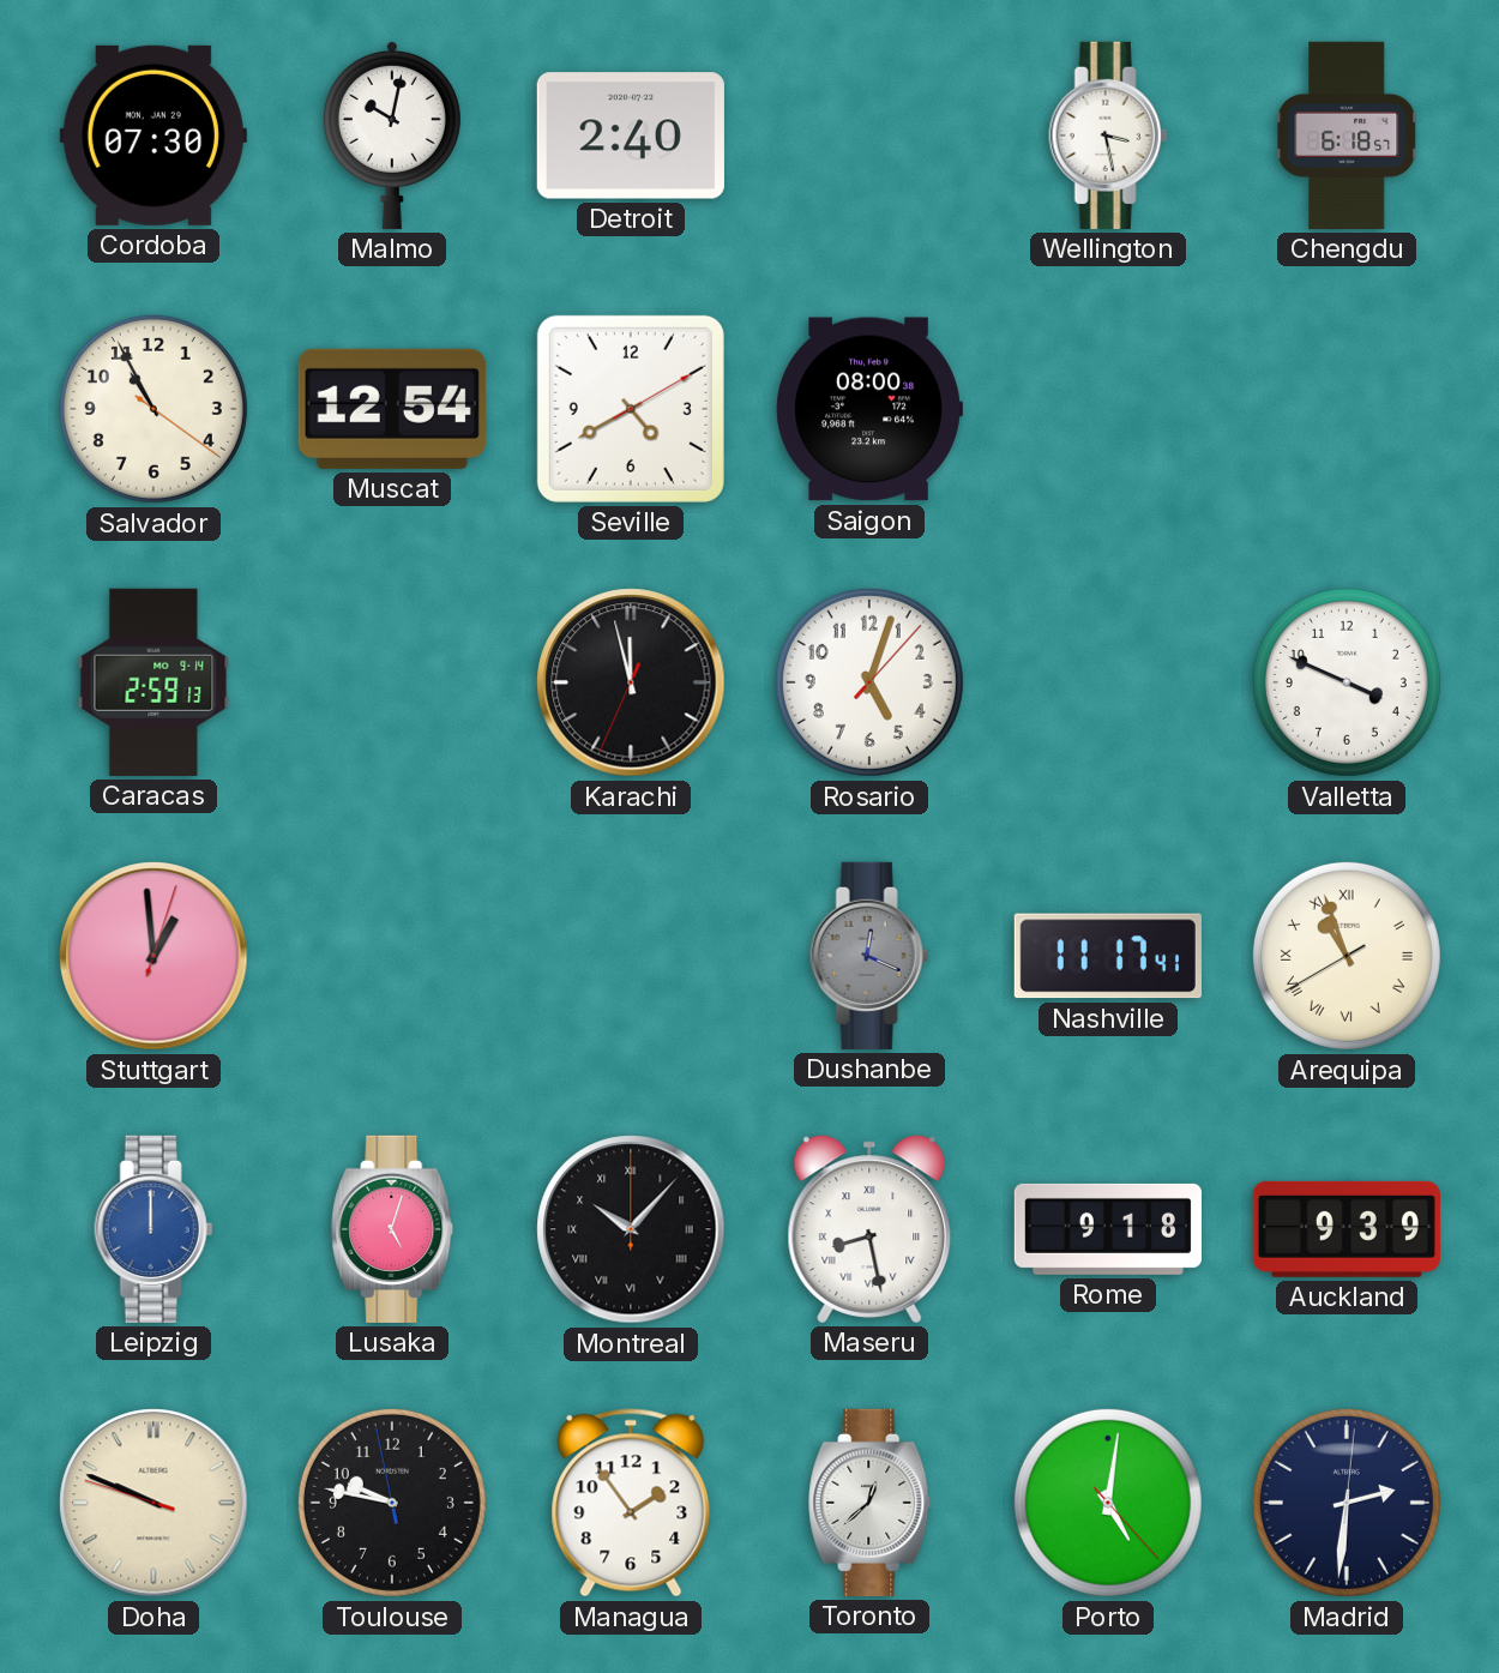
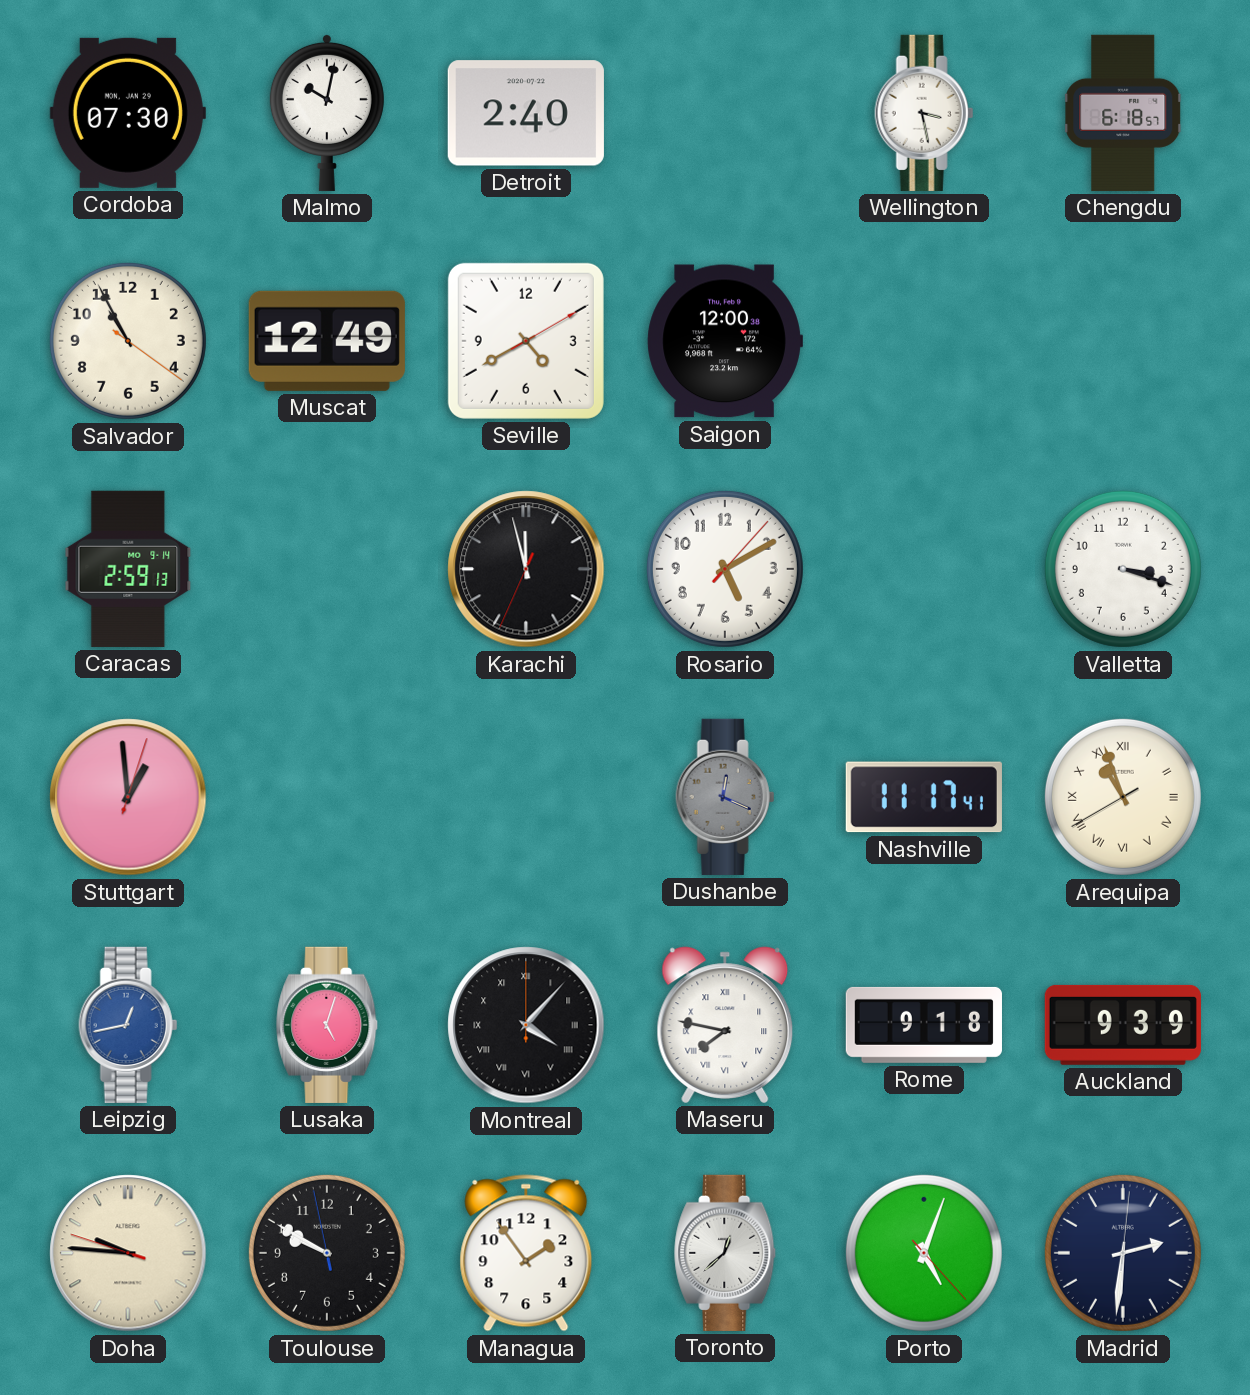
Muscat: 12:54 -> 12:49 (327, 341)
Saigon: 08:00 -> 12:00 (725, 341)
Rosario: 5:03 -> 5:10 (725, 569)
Valletta: 3:49 -> 3:18 (1123, 569)
Leipzig: 12:00 -> 12:43 (128, 1025)
Montreal: 10:07 -> 4:07 (526, 1025)
Maseru: 8:28 -> 7:47 (725, 1025)
Doha: 9:48 -> 9:45 (128, 1253)
Toulouse: 9:46 -> 9:49 (327, 1253)
Porto: 5:01 -> 5:03 (924, 1253)
